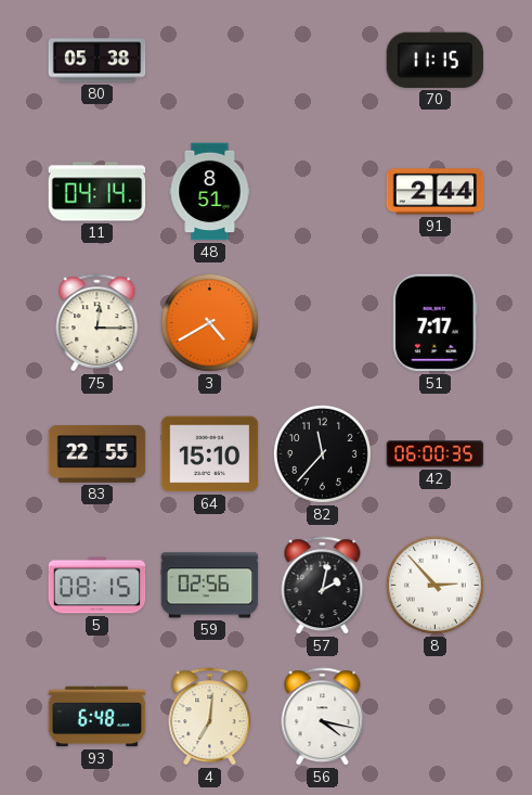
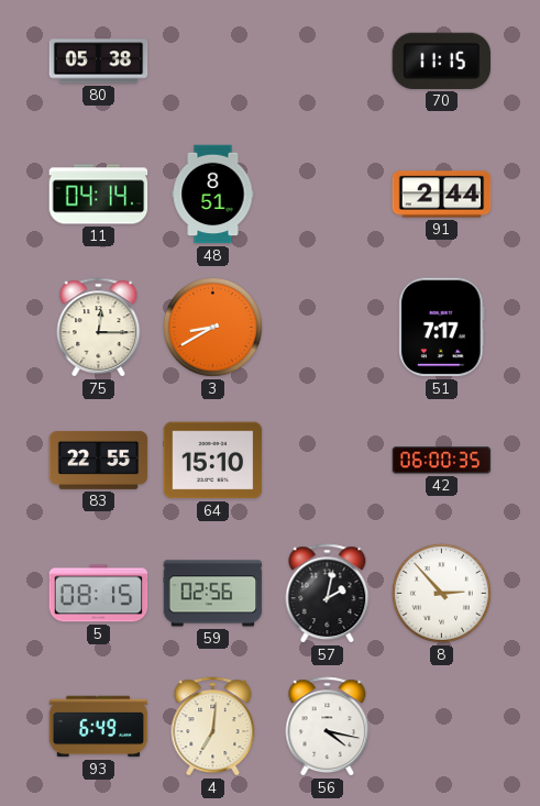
3: 4:40 -> 8:40 (212, 327)
82: 11:37 -> none (322, 453)
93: 6:48 -> 6:49 (99, 727)
